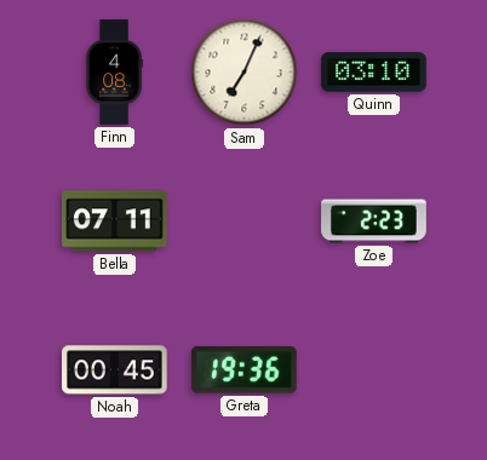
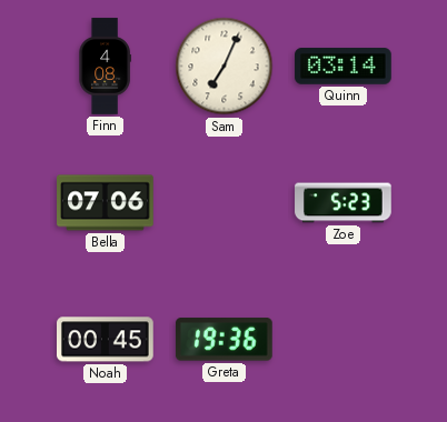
Quinn: 03:10 -> 03:14 (344, 67)
Bella: 07:11 -> 07:06 (106, 203)
Zoe: 2:23 -> 5:23 (344, 203)
